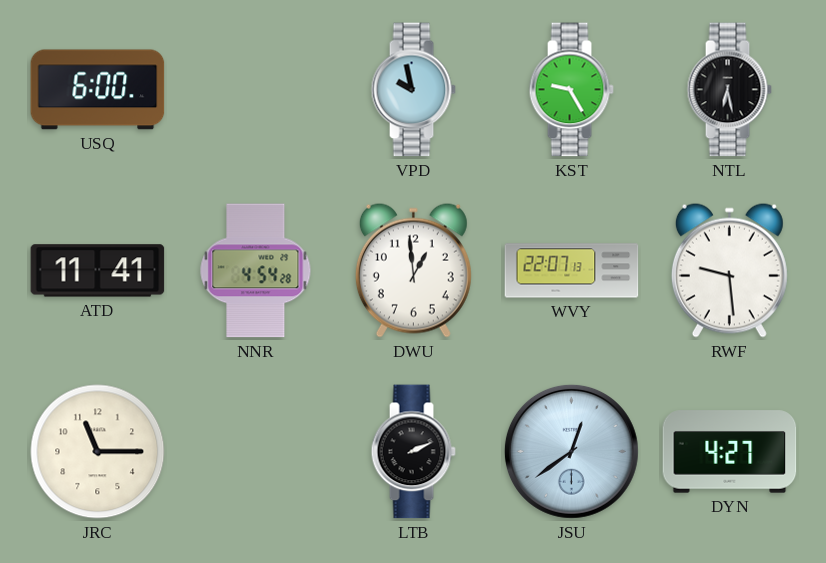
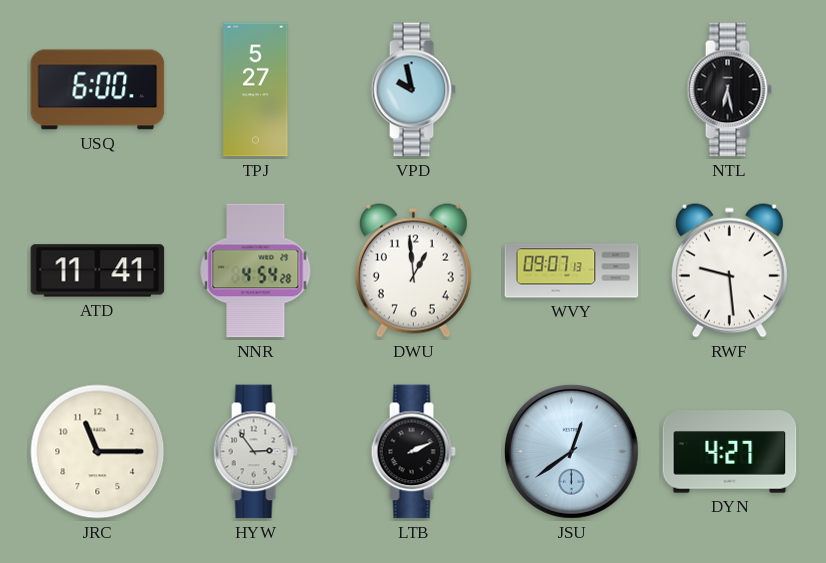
TPJ: none -> 5:27 (256, 90)
KST: 9:25 -> none (571, 90)
WVY: 22:07 -> 09:07 (572, 271)
HYW: none -> 2:54 (255, 452)
